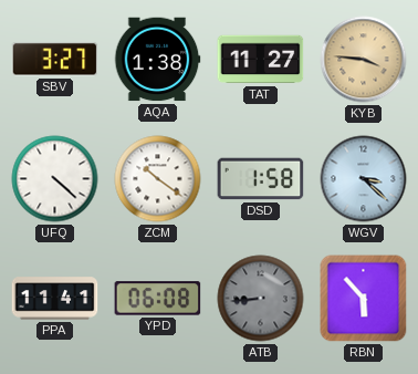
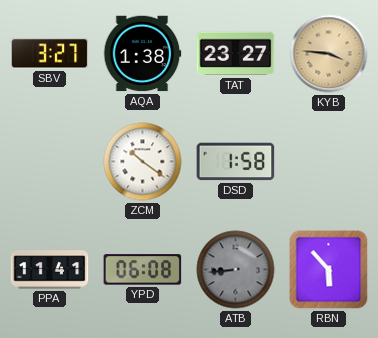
TAT: 11:27 -> 23:27 (236, 54)
UFQ: 4:22 -> none (55, 179)
WGV: 3:22 -> none (364, 179)
